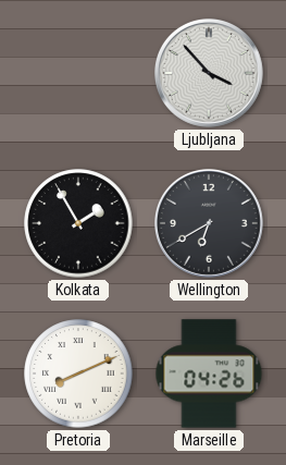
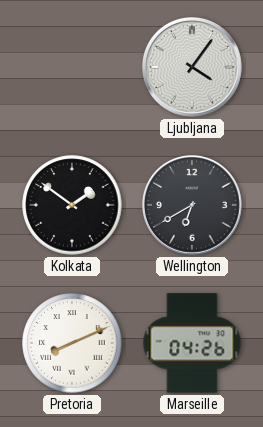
Ljubljana: 3:53 -> 4:06 (192, 67)
Kolkata: 1:55 -> 1:51 (72, 205)
